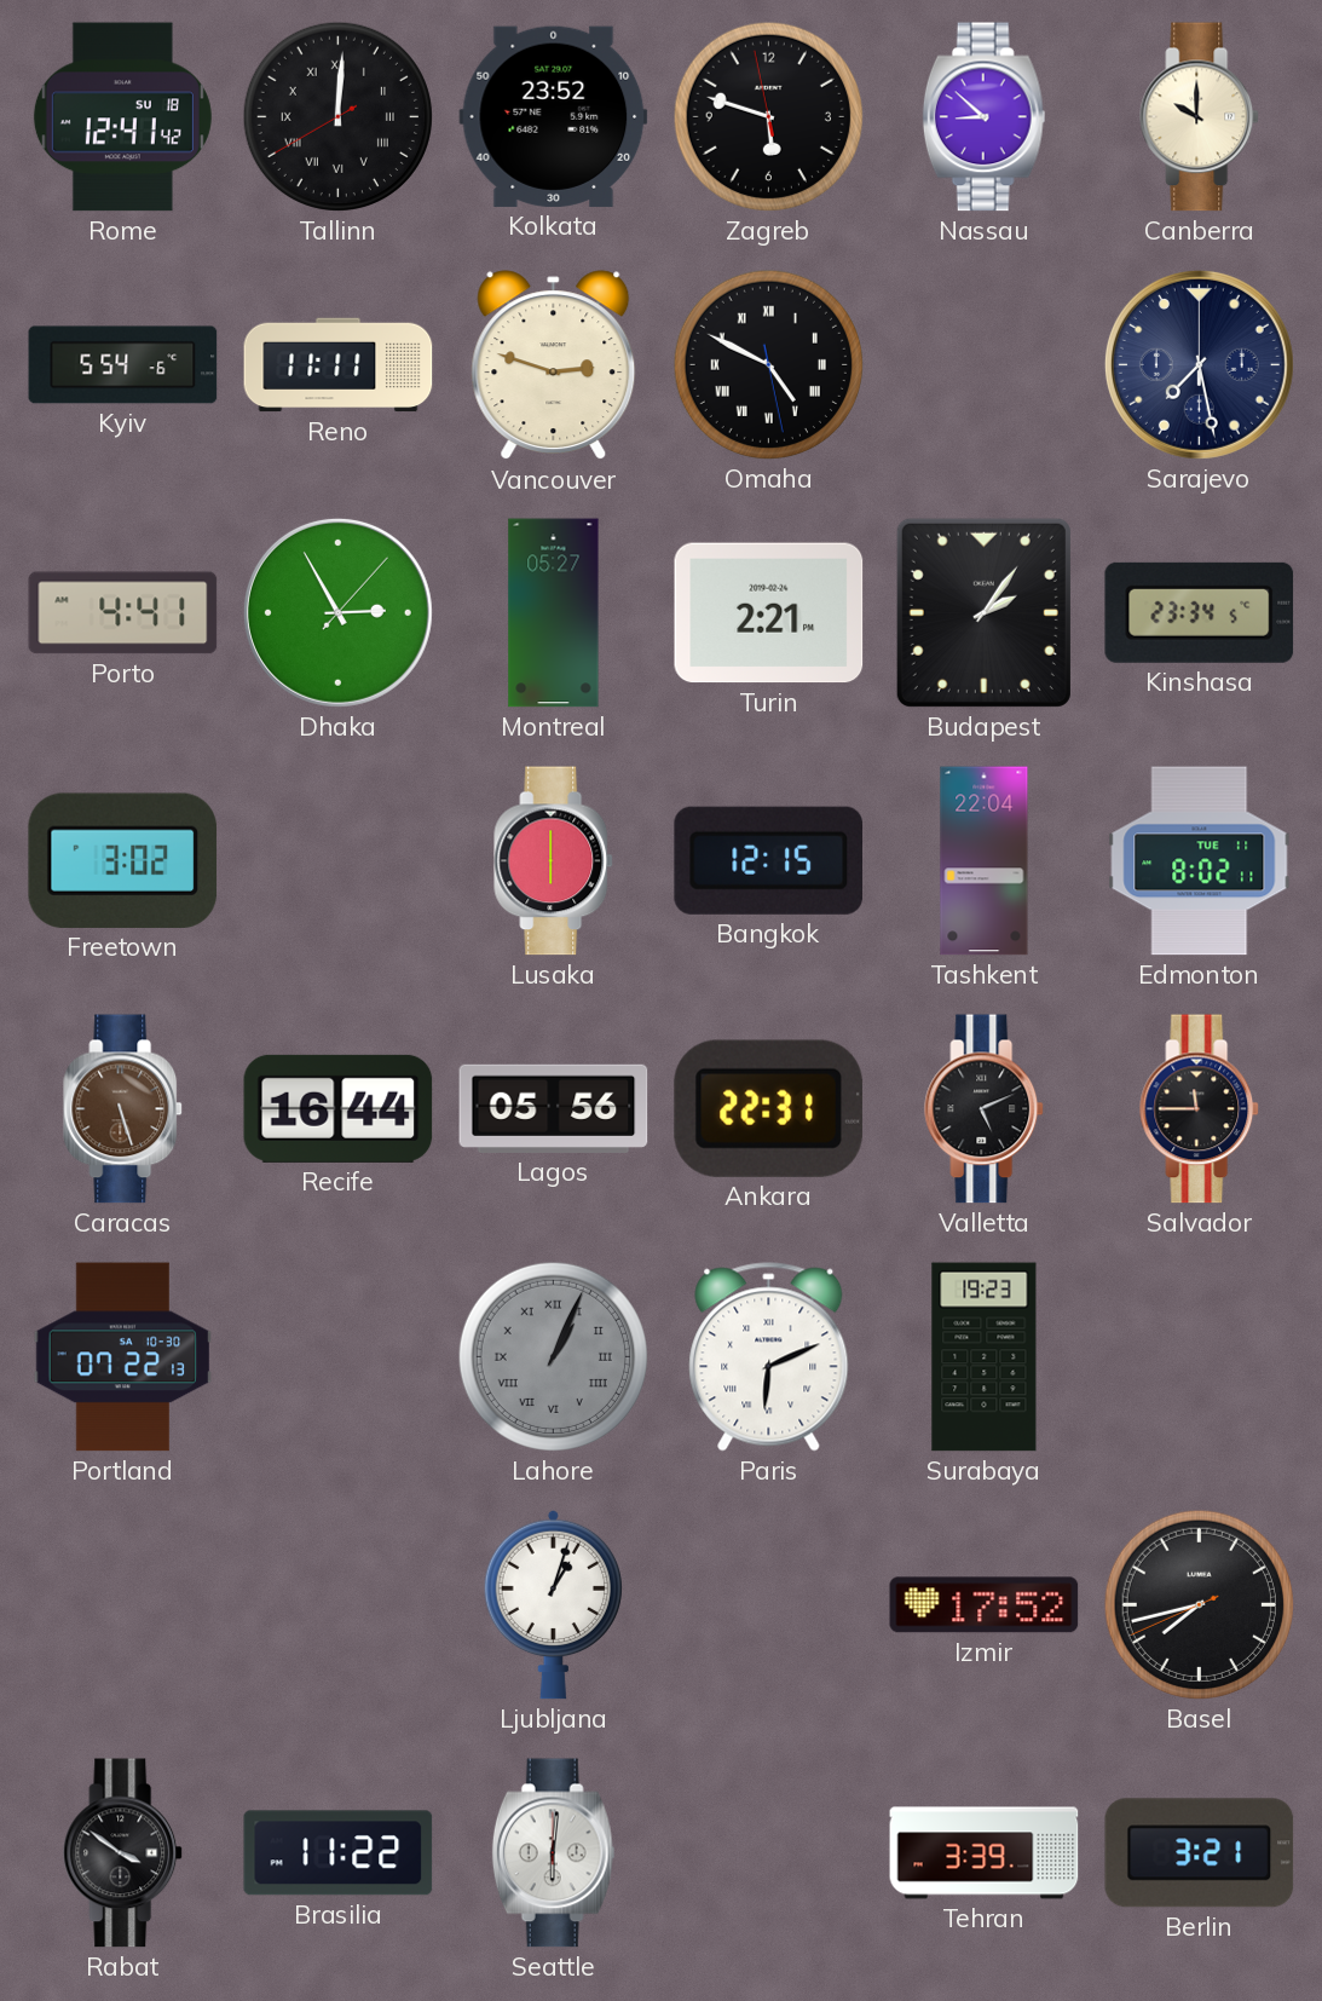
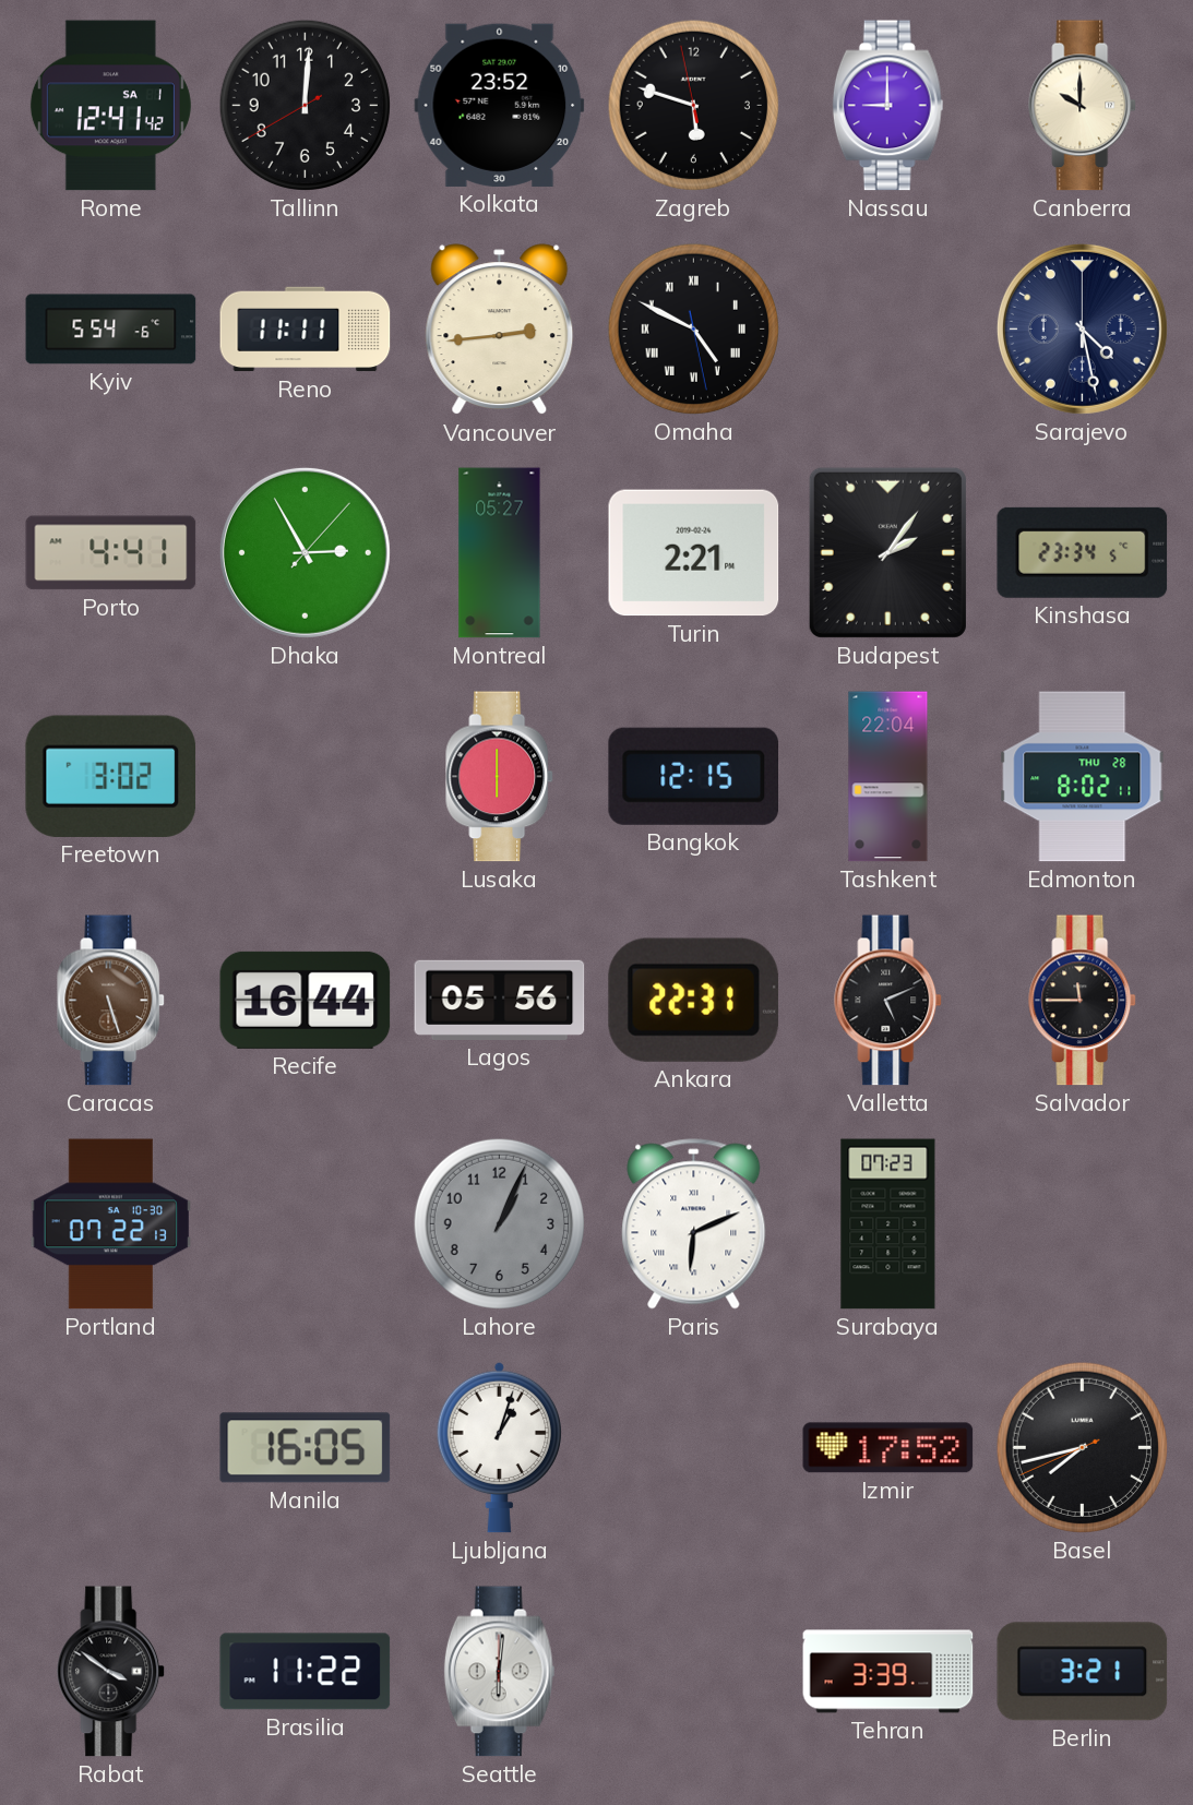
Rome date: SU 18 -> SA 1 (110, 106)
Tallinn numerals: Roman -> Arabic (305, 105)
Nassau: 8:52 -> 9:00 (888, 106)
Vancouver: 2:48 -> 2:44 (500, 330)
Sarajevo: 7:28 -> 4:28 (1082, 328)
Edmonton date: TUE 11 -> THU 28 (1083, 777)
Lahore numerals: Roman -> Arabic (499, 1223)
Surabaya: 19:23 -> 07:23 (888, 1224)
Manila: none -> 16:05 (306, 1448)
